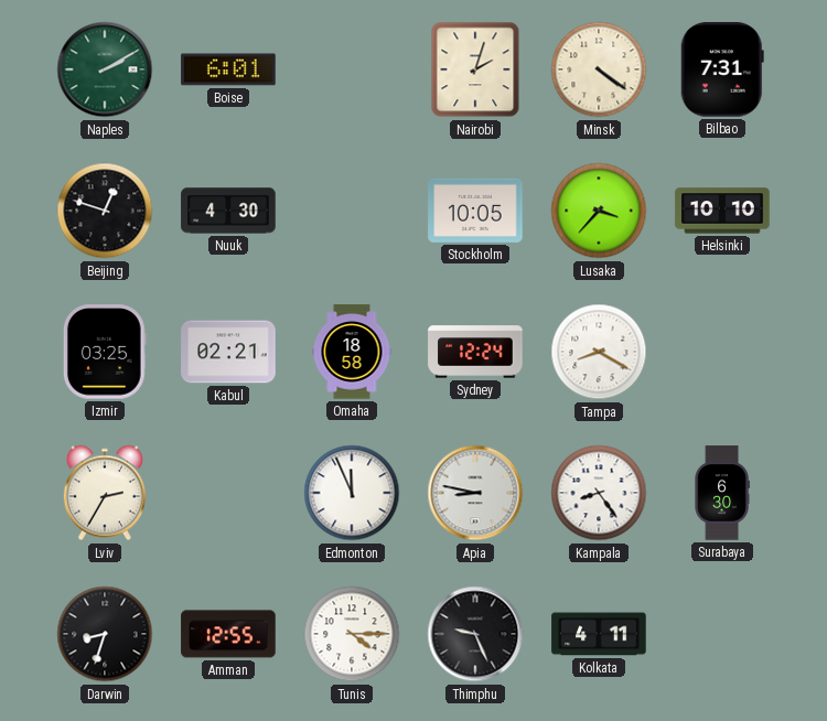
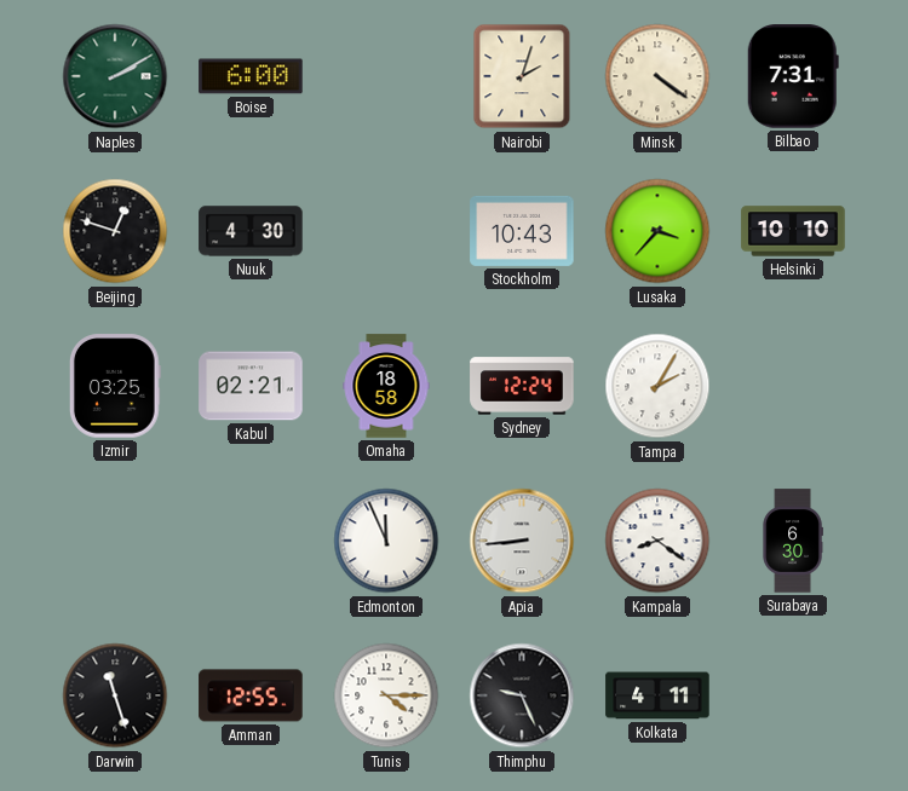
Boise: 6:01 -> 6:00 (251, 76)
Stockholm: 10:05 -> 10:43 (522, 231)
Tampa: 8:20 -> 2:05 (657, 386)
Lviv: 2:35 -> none (105, 493)
Apia: 8:47 -> 8:44 (522, 541)
Kampala: 8:24 -> 8:21 (657, 541)
Darwin: 8:33 -> 11:27 (115, 695)
